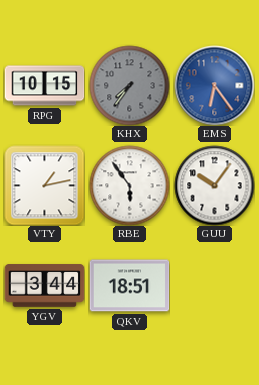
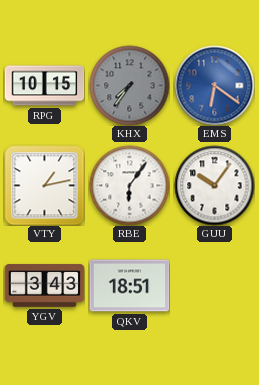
EMS: 6:24 -> 6:21 (214, 85)
RBE: 5:54 -> 6:06 (129, 185)
YGV: 3:44 -> 3:43 (44, 286)
